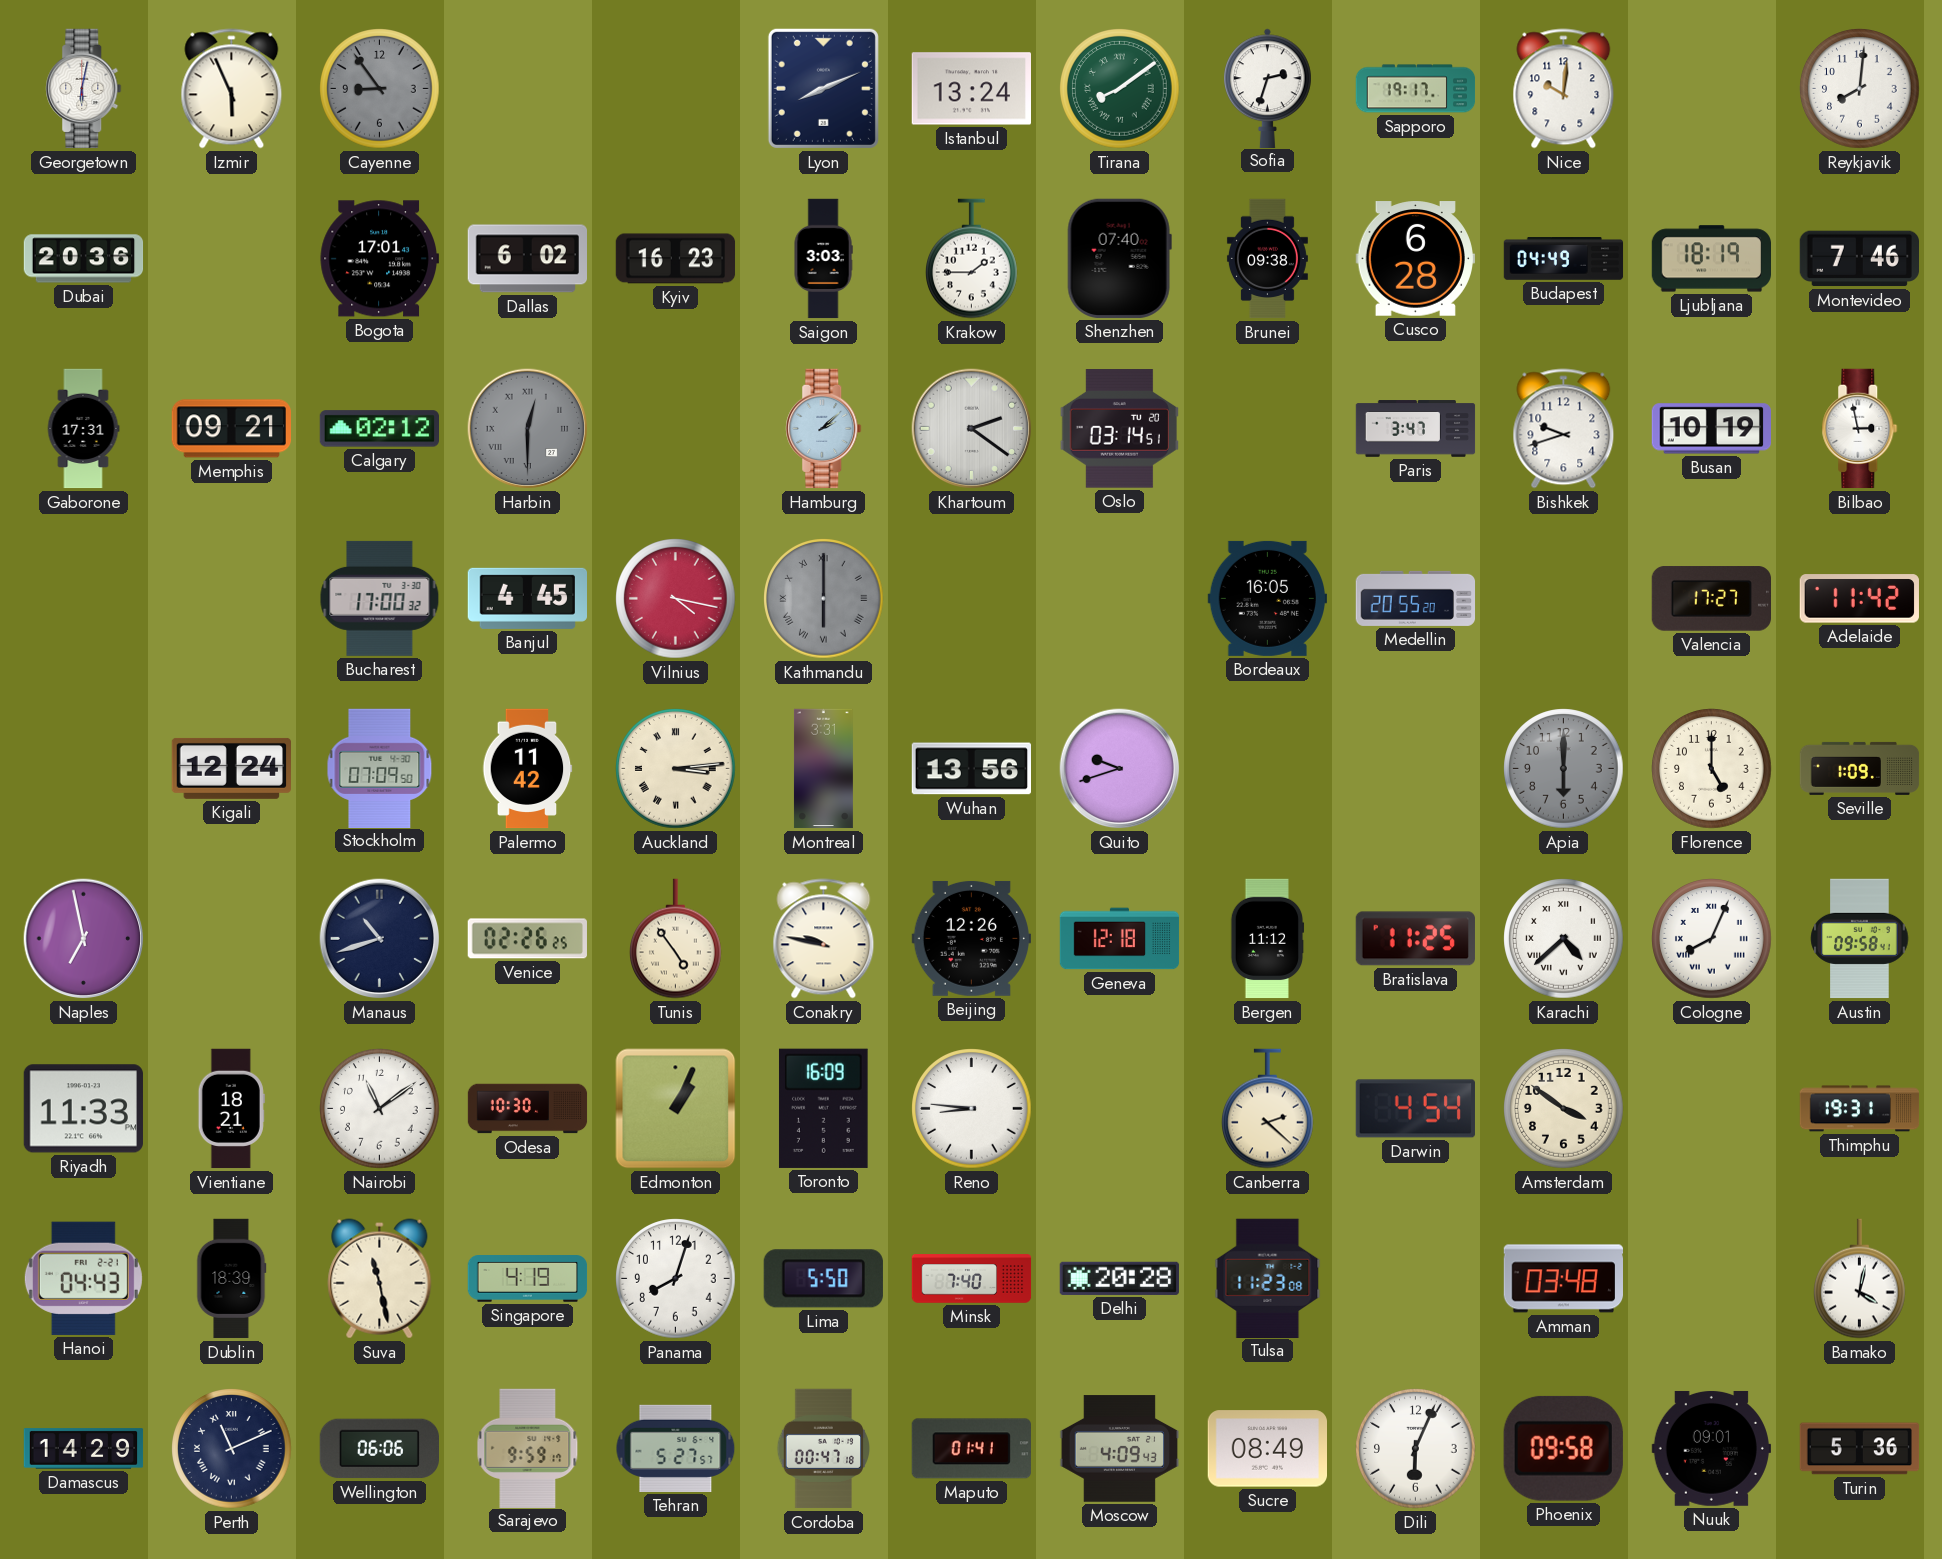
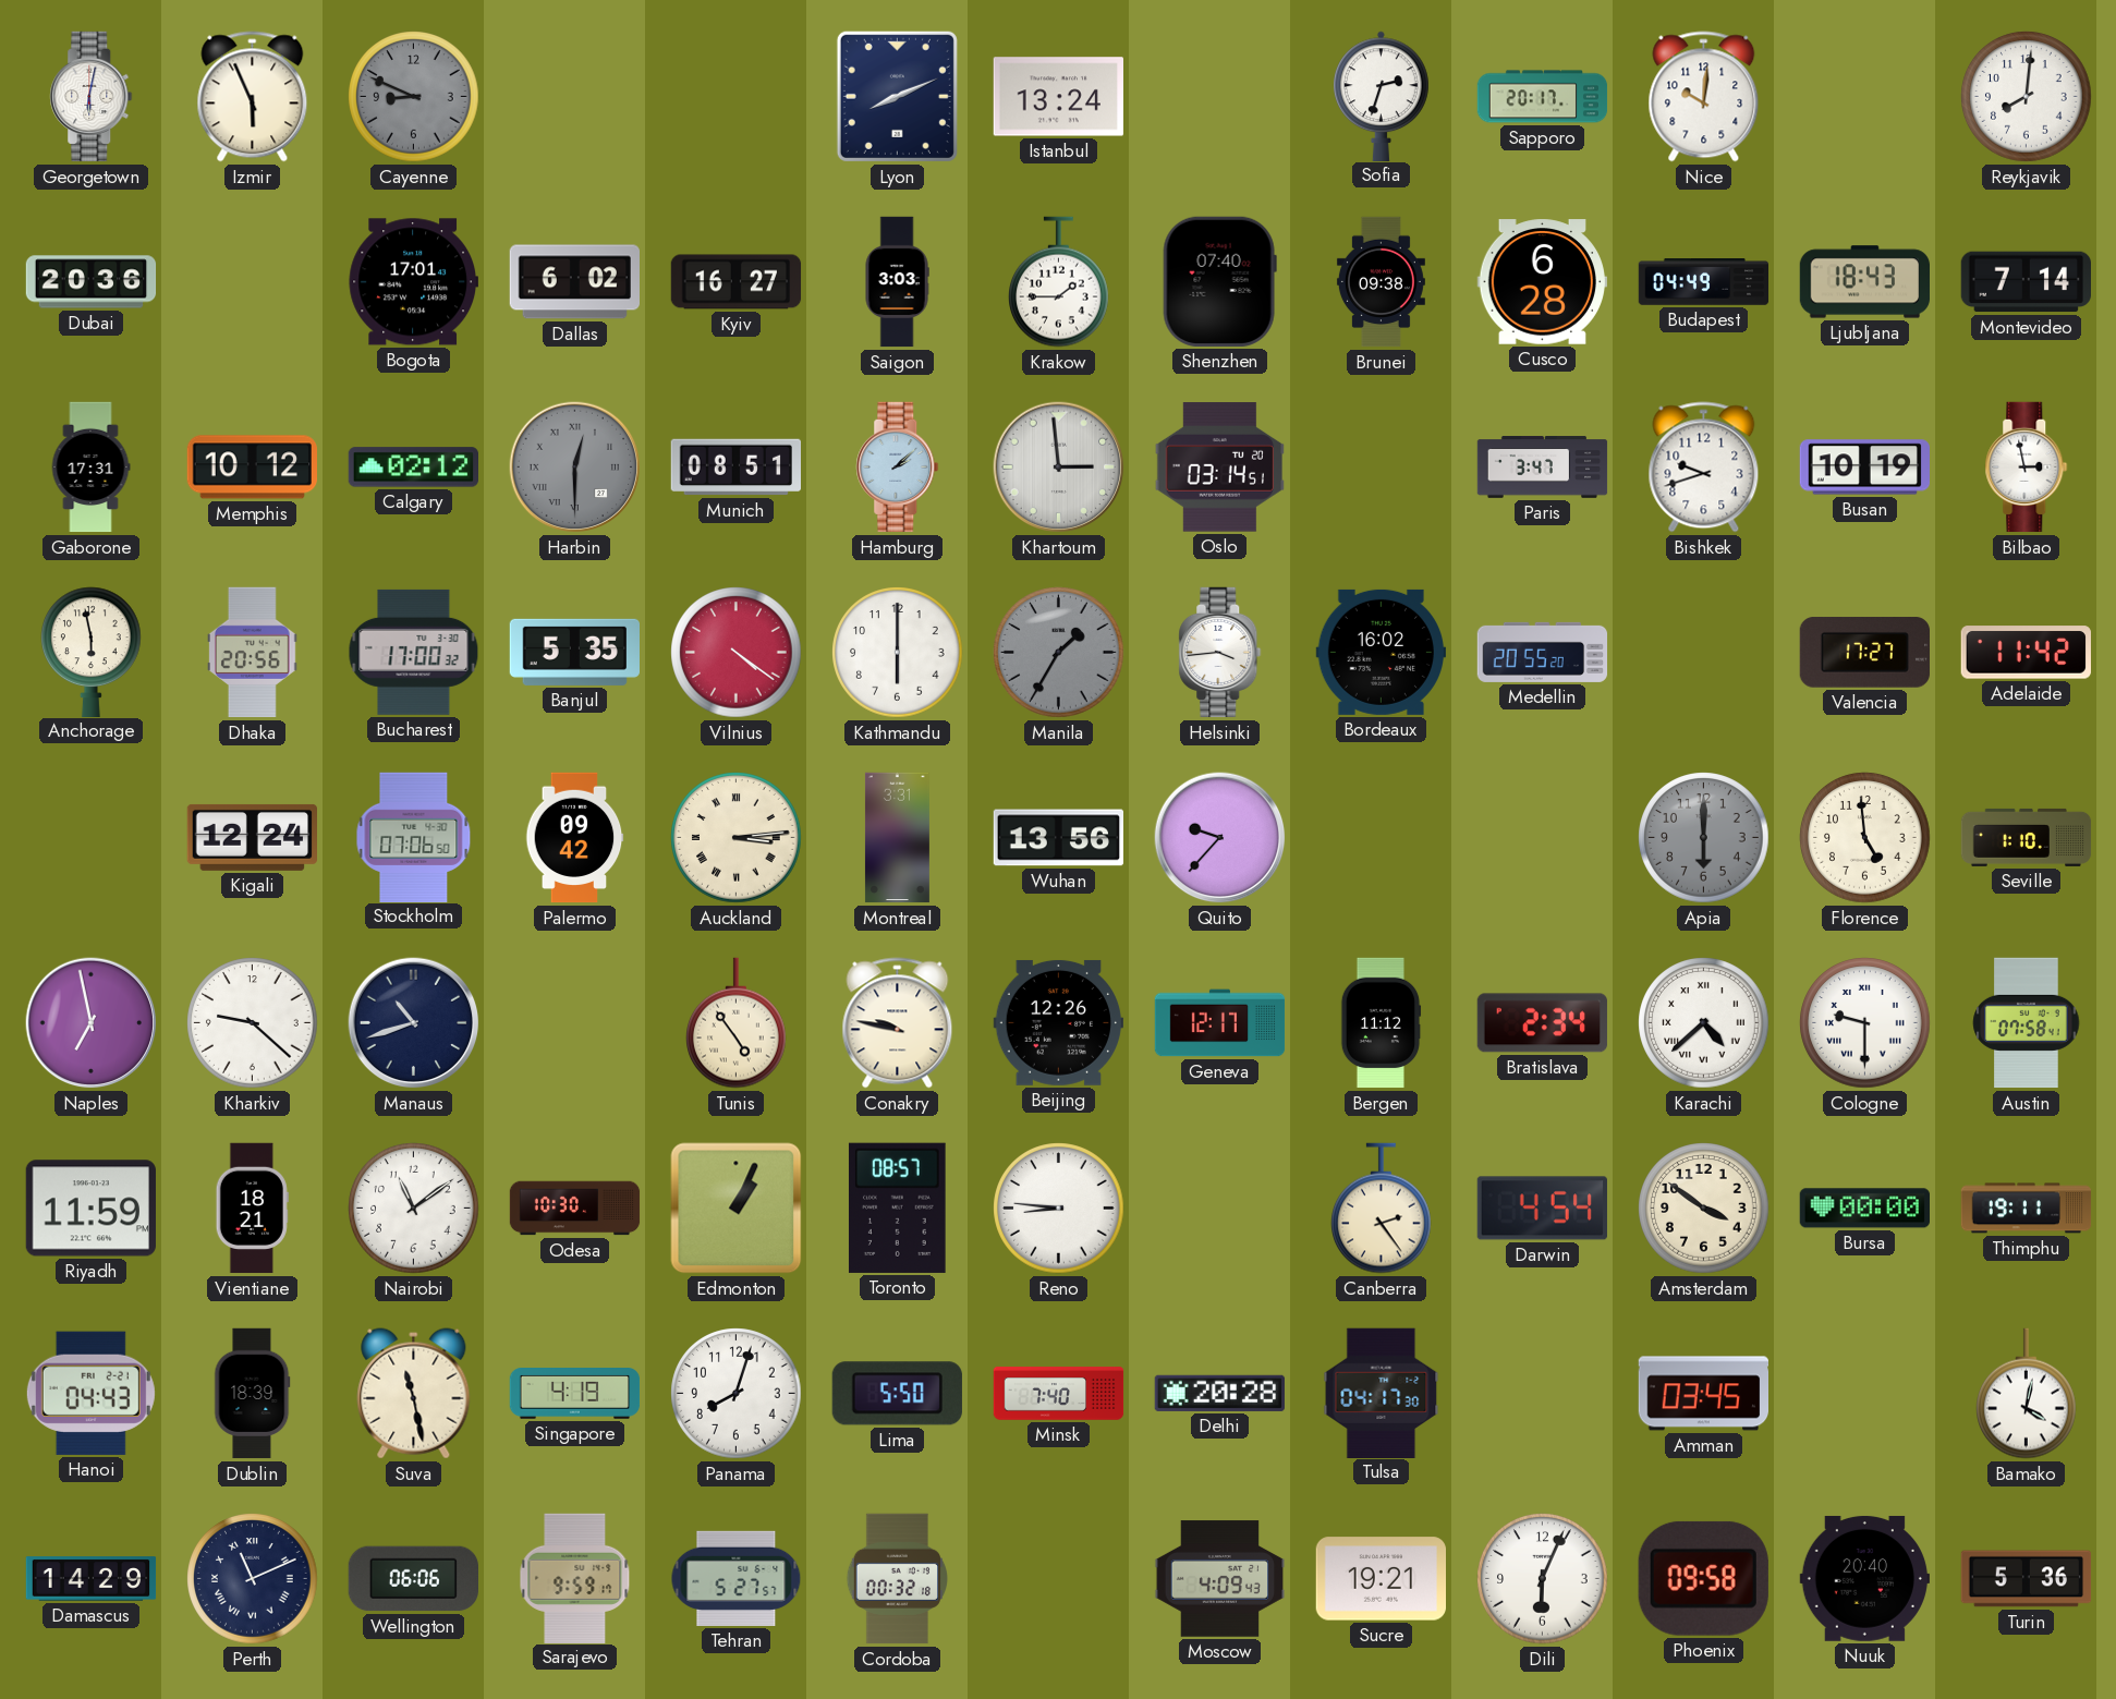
Cayenne: 8:54 -> 8:49 (414, 97)
Tirana: 8:09 -> none (1120, 89)
Sapporo: 19:17 -> 20:17 (1543, 97)
Kyiv: 16:23 -> 16:27 (737, 282)
Ljubljana: 18:19 -> 18:43 (1864, 282)
Montevideo: 7:46 -> 7:14 (2026, 282)
Memphis: 09:21 -> 10:12 (252, 468)
Munich: none -> 08:51 (735, 468)
Khartoum: 2:21 -> 2:59 (1059, 468)
Anchorage: none -> 5:58 (92, 652)
Dhaka: none -> 20:56 (253, 653)
Banjul: 4:45 -> 5:35 (574, 652)
Vilnius: 4:17 -> 4:21 (737, 653)
Kathmandu dial: grey -> white (898, 653)
Kathmandu numerals: Roman -> Arabic (898, 653)
Manila: none -> 1:35 (1059, 653)
Helsinki: none -> 3:44 (1220, 653)
Bordeaux: 16:05 -> 16:02 (1381, 652)
Stockholm: 07:09 -> 07:06 (414, 837)
Palermo: 11:42 -> 09:42 (575, 838)
Quito: 9:42 -> 9:37 (1220, 838)
Florence: 5:00 -> 4:59 (1865, 838)
Seville: 1:09 -> 1:10 (2027, 837)
Kharkiv: none -> 9:22 (253, 1023)
Venice: 02:26 -> none (527, 939)
Geneva: 12:18 -> 12:17 (1220, 1023)
Bratislava: 11:25 -> 2:34 (1542, 1023)
Cologne: 8:04 -> 9:30 (1865, 1023)
Austin: 09:58 -> 07:58 (2027, 1023)
Riyadh: 11:33 -> 11:59 (90, 1209)
Toronto: 16:09 -> 08:57 (897, 1207)
Canberra: 2:22 -> 2:24 (1382, 1209)
Bursa: none -> 00:00 (1864, 1209)
Thimphu: 19:31 -> 19:11 (2027, 1209)
Tulsa: 11:23 -> 04:17 (1382, 1393)
Amman: 03:48 -> 03:45 (1703, 1394)
Cordoba: 00:47 -> 00:32 (898, 1579)
Maputo: 01:41 -> none (971, 1449)
Sucre: 08:49 -> 19:21 (1381, 1579)
Nuuk: 09:01 -> 20:40 (1864, 1578)
